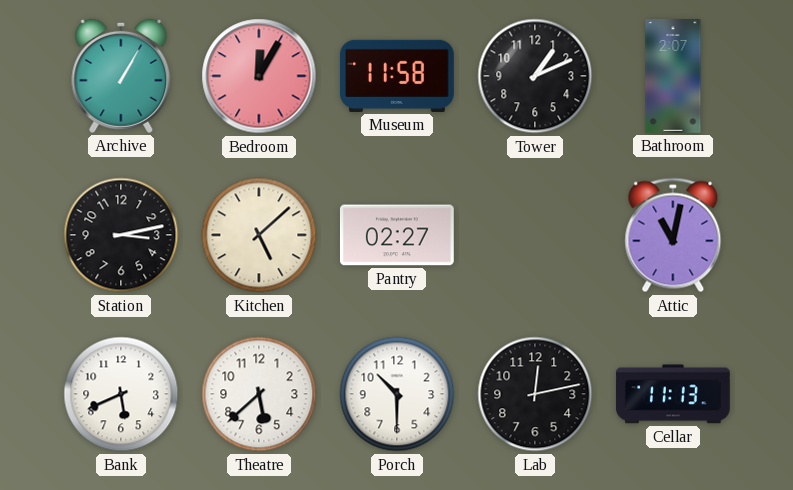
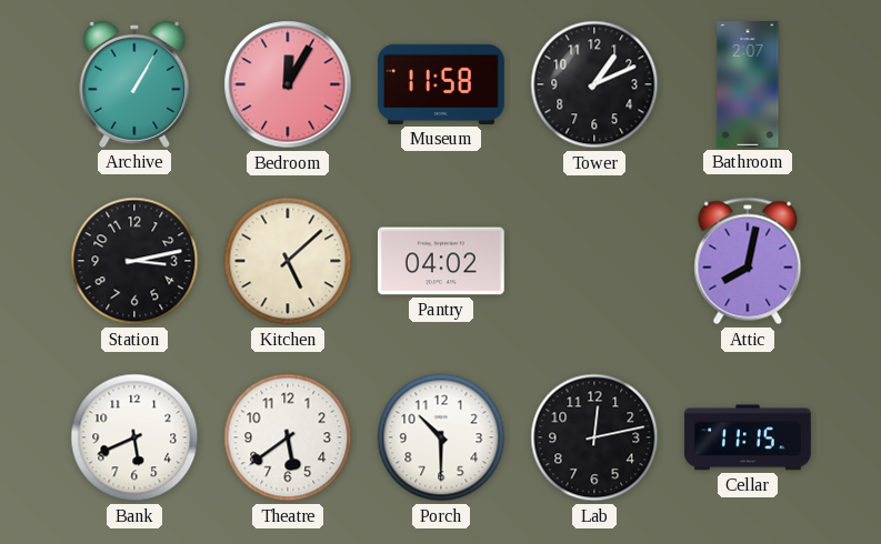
Pantry: 02:27 -> 04:02 (441, 261)
Attic: 11:02 -> 8:02 (748, 261)
Theatre: 5:38 -> 5:39 (288, 437)
Cellar: 11:13 -> 11:15 (748, 437)
